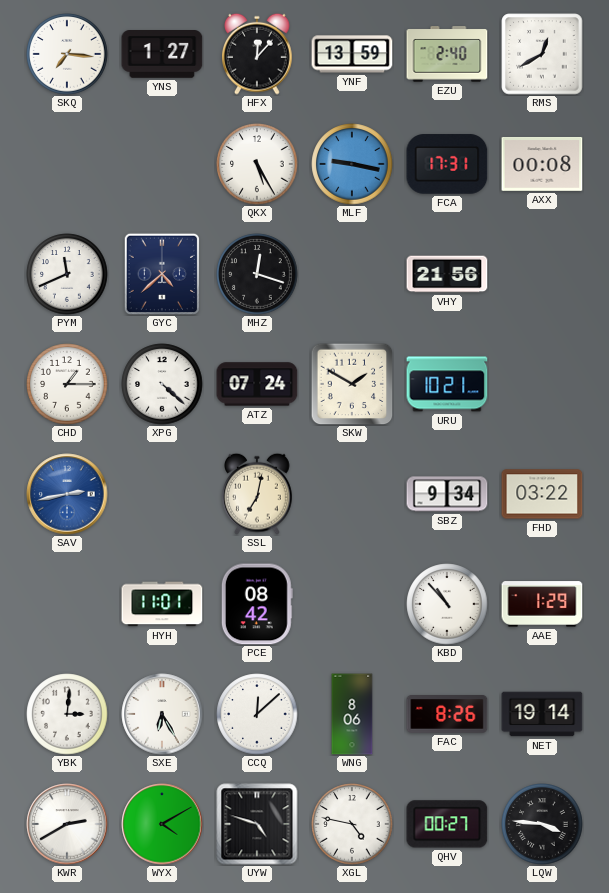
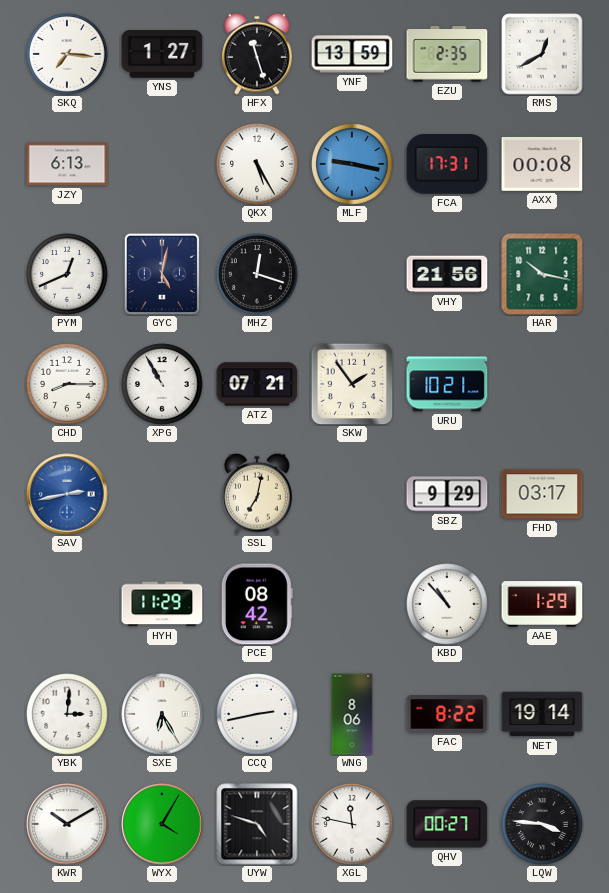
HFX: 12:07 -> 11:27 (257, 54)
EZU: 2:40 -> 2:35 (447, 54)
JZY: none -> 6:13 (67, 164)
PYM: 11:41 -> 12:41 (67, 274)
GYC: 4:38 -> 5:02 (161, 273)
HAR: none -> 10:17 (542, 274)
CHD: 1:15 -> 8:15 (67, 384)
XPG: 4:22 -> 10:55 (162, 384)
ATZ: 07:24 -> 07:21 (257, 384)
SKW: 1:50 -> 1:54 (352, 384)
SBZ: 9:34 -> 9:29 (447, 494)
FHD: 03:22 -> 03:17 (542, 494)
HYH: 11:01 -> 11:29 (162, 604)
CCQ: 12:08 -> 2:43 (257, 714)
FAC: 8:26 -> 8:22 (447, 715)
KWR: 2:40 -> 10:10 (67, 824)
WYX: 4:10 -> 4:05 (162, 824)
XGL: 4:47 -> 11:47 (352, 824)
